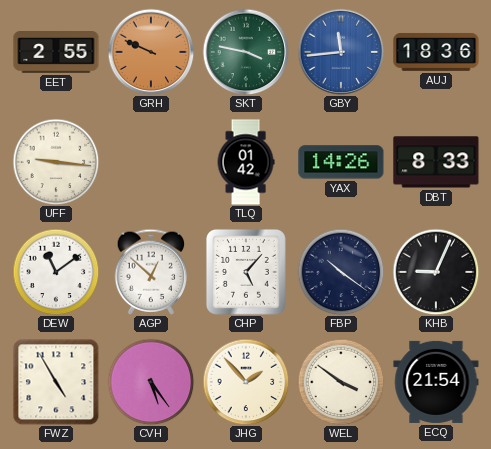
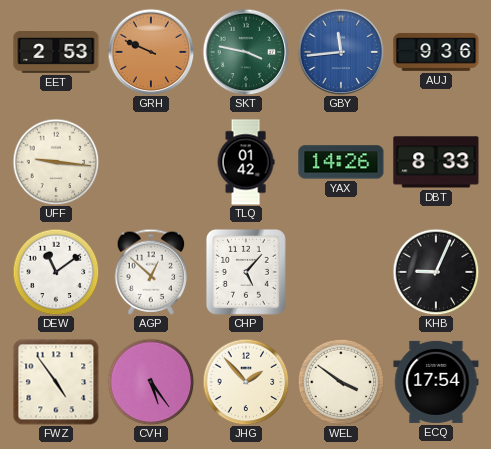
EET: 2:55 -> 2:53 (56, 53)
AUJ: 18:36 -> 9:36 (436, 52)
FBP: 10:21 -> none (341, 272)
FWZ: 4:55 -> 4:54 (56, 382)
ECQ: 21:54 -> 17:54 (436, 382)
